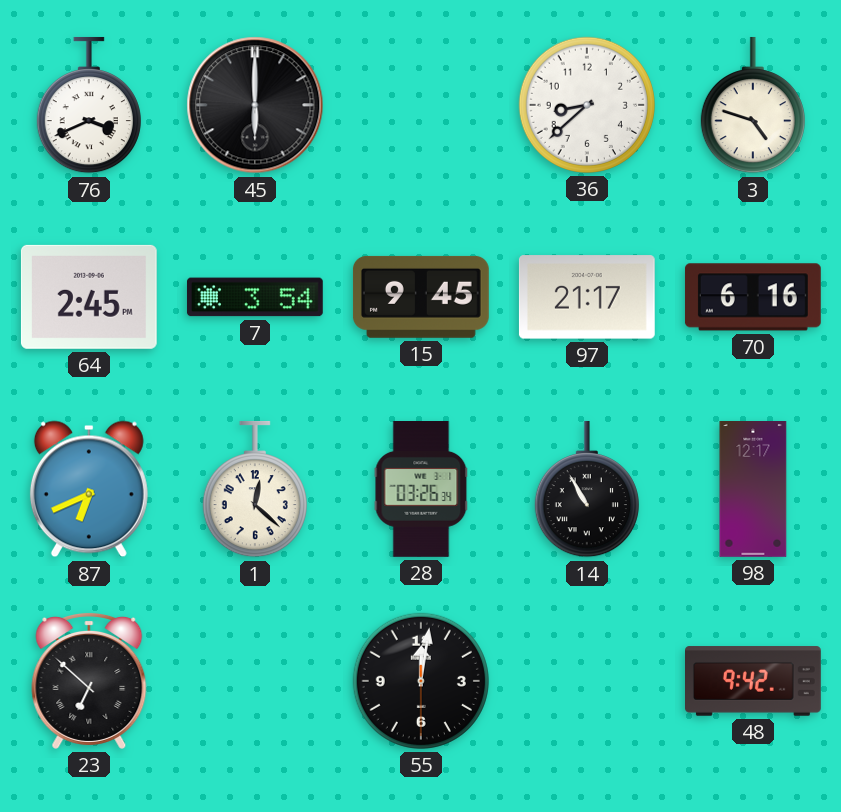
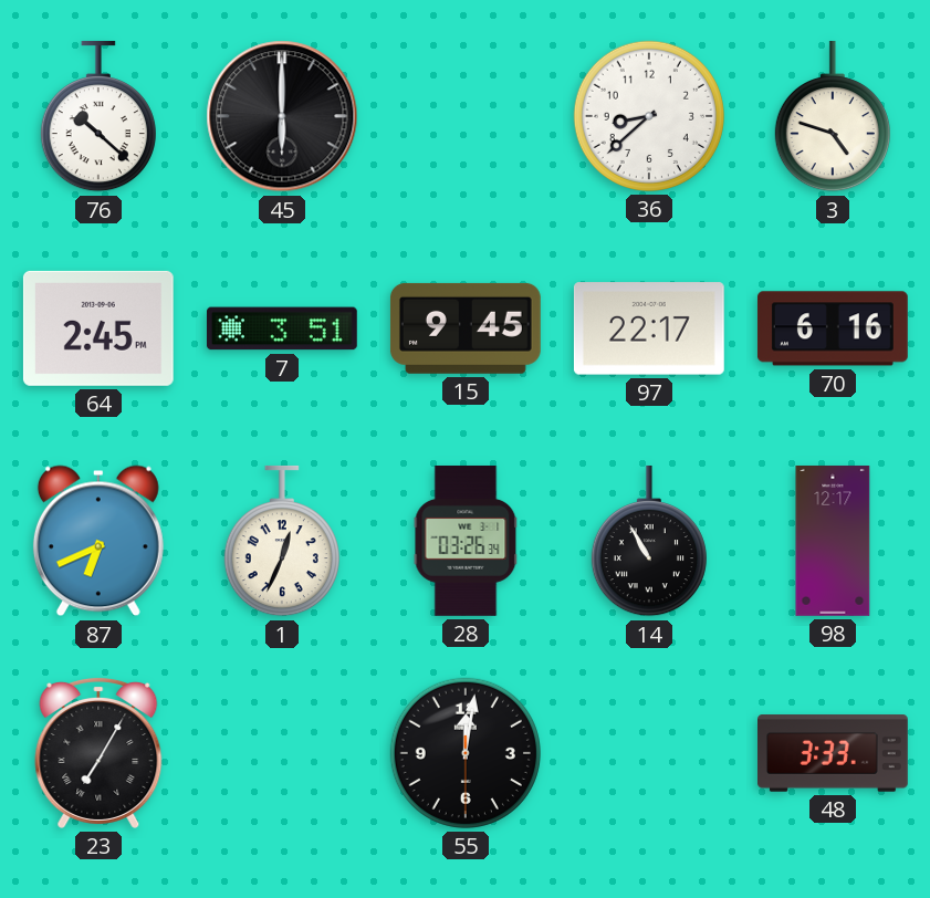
76: 3:41 -> 10:22 (98, 116)
7: 3:54 -> 3:51 (282, 328)
97: 21:17 -> 22:17 (649, 328)
1: 12:22 -> 12:34 (282, 541)
23: 6:52 -> 7:05 (98, 752)
48: 9:42 -> 3:33 (834, 753)
